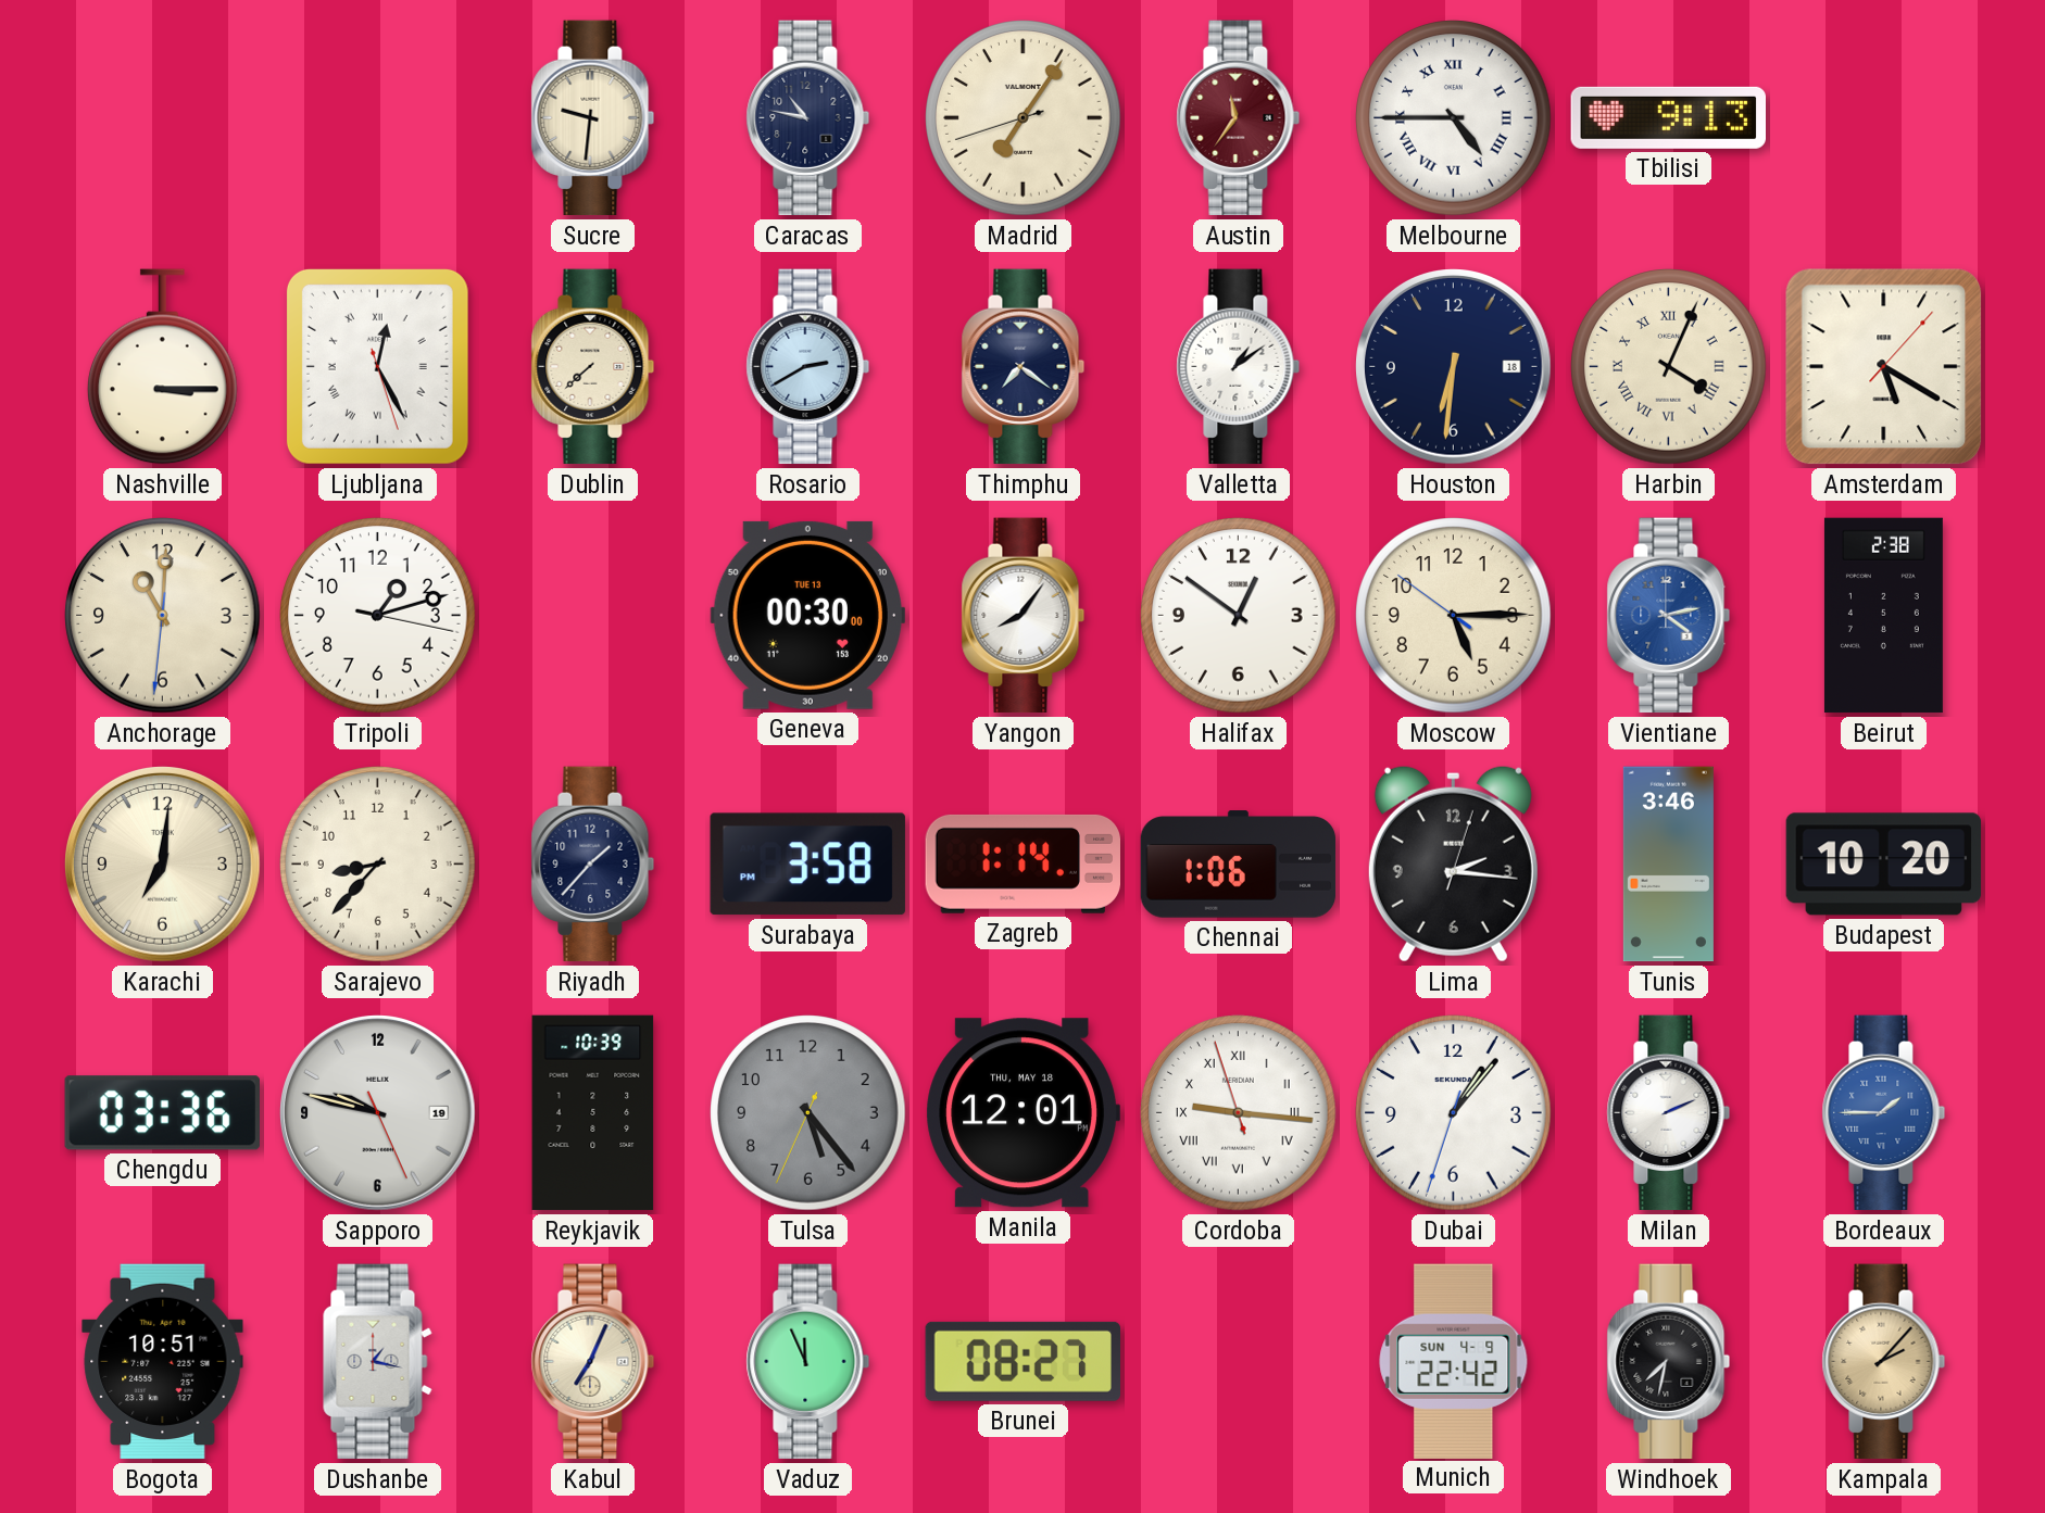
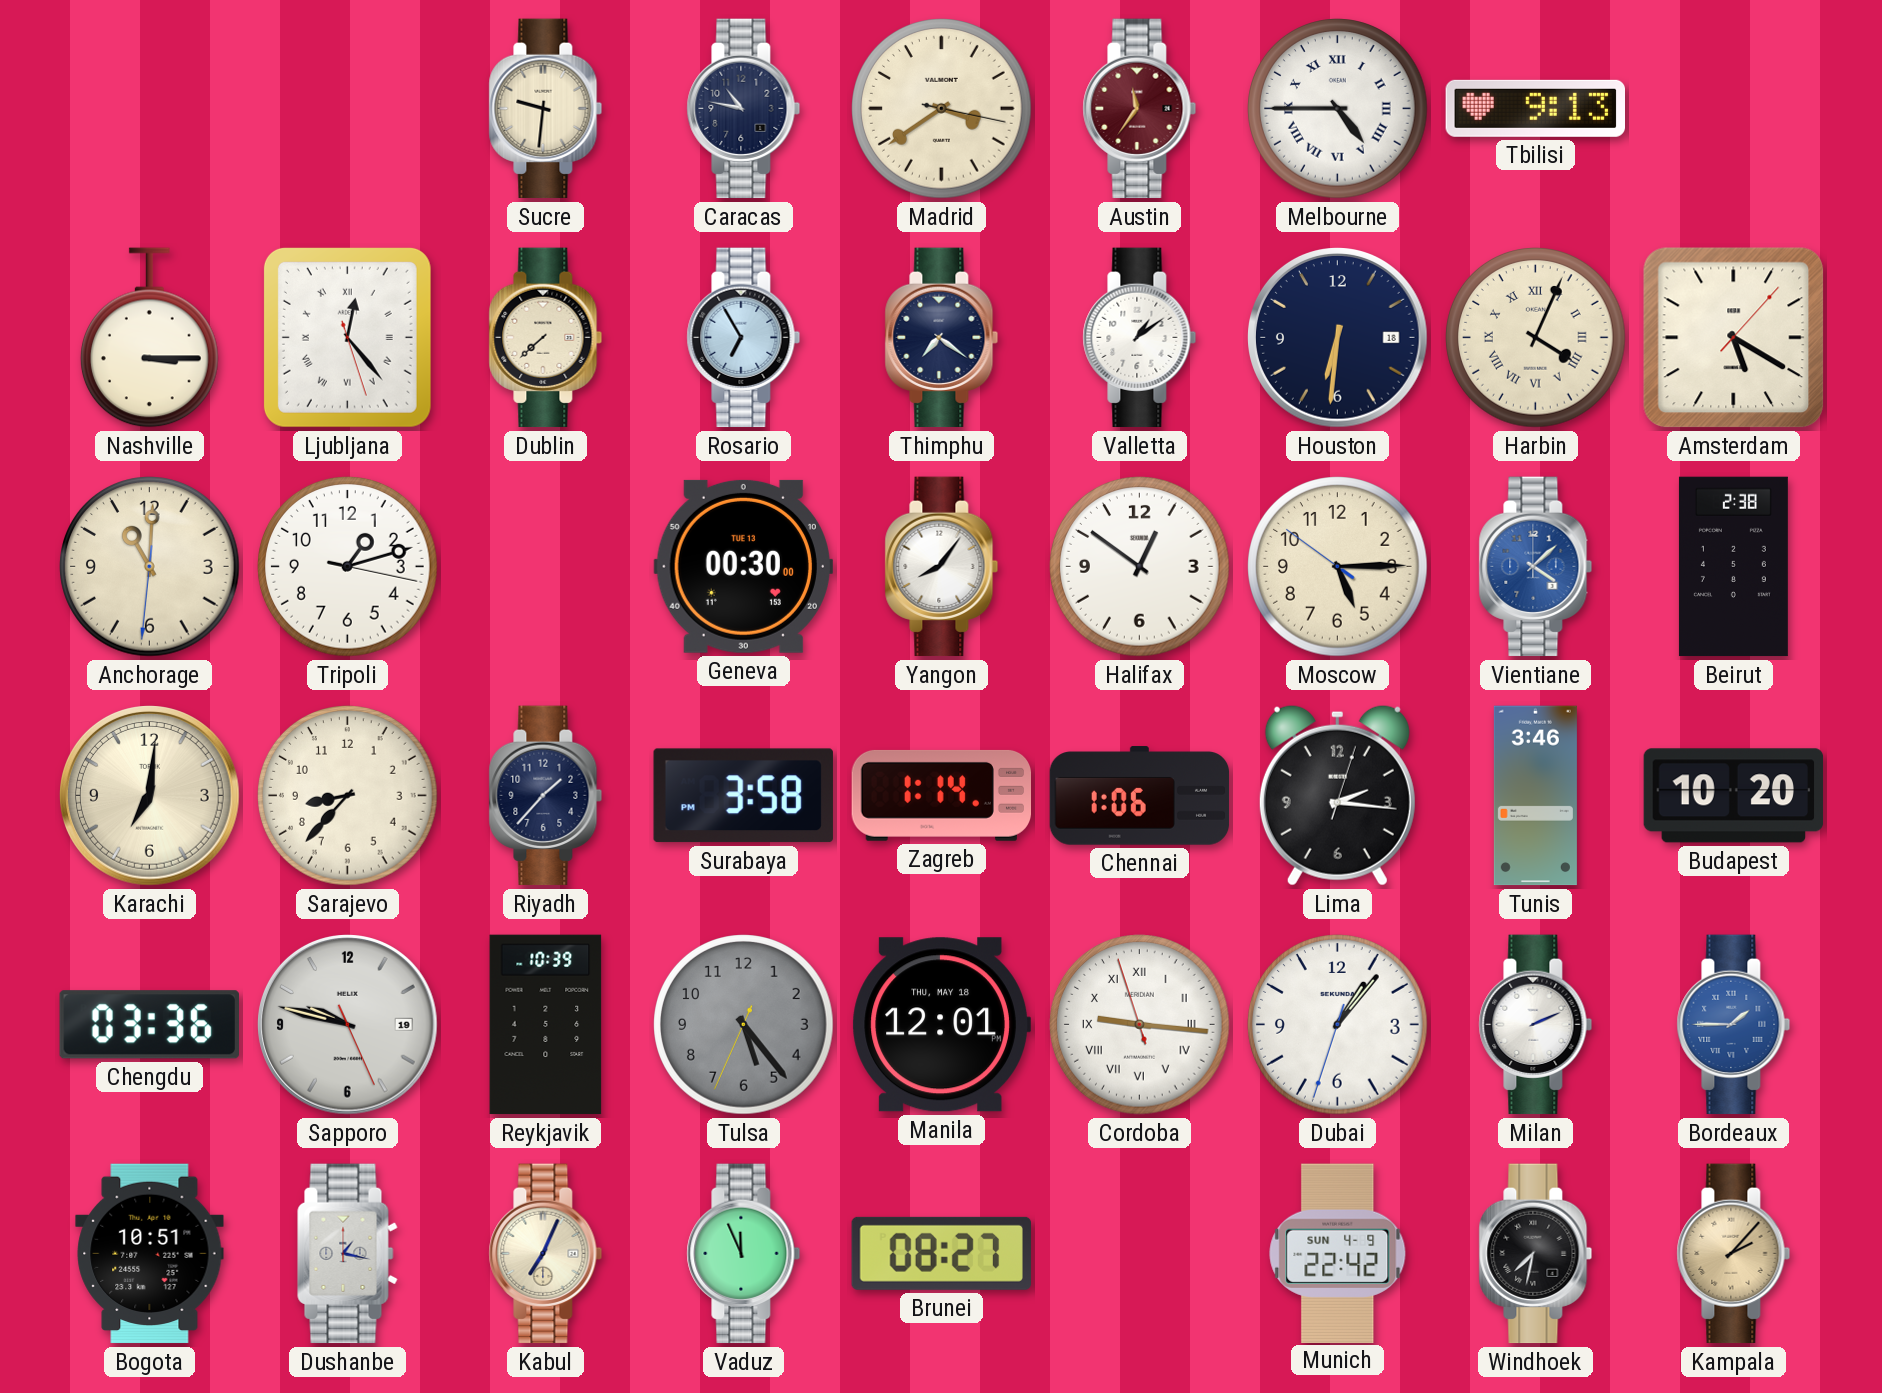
Madrid: 7:05 -> 3:39 (942, 109)
Ljubljana: 12:25 -> 12:23 (347, 337)
Rosario: 2:40 -> 6:55 (744, 338)
Vientiane: 4:13 -> 4:08 (1536, 567)
